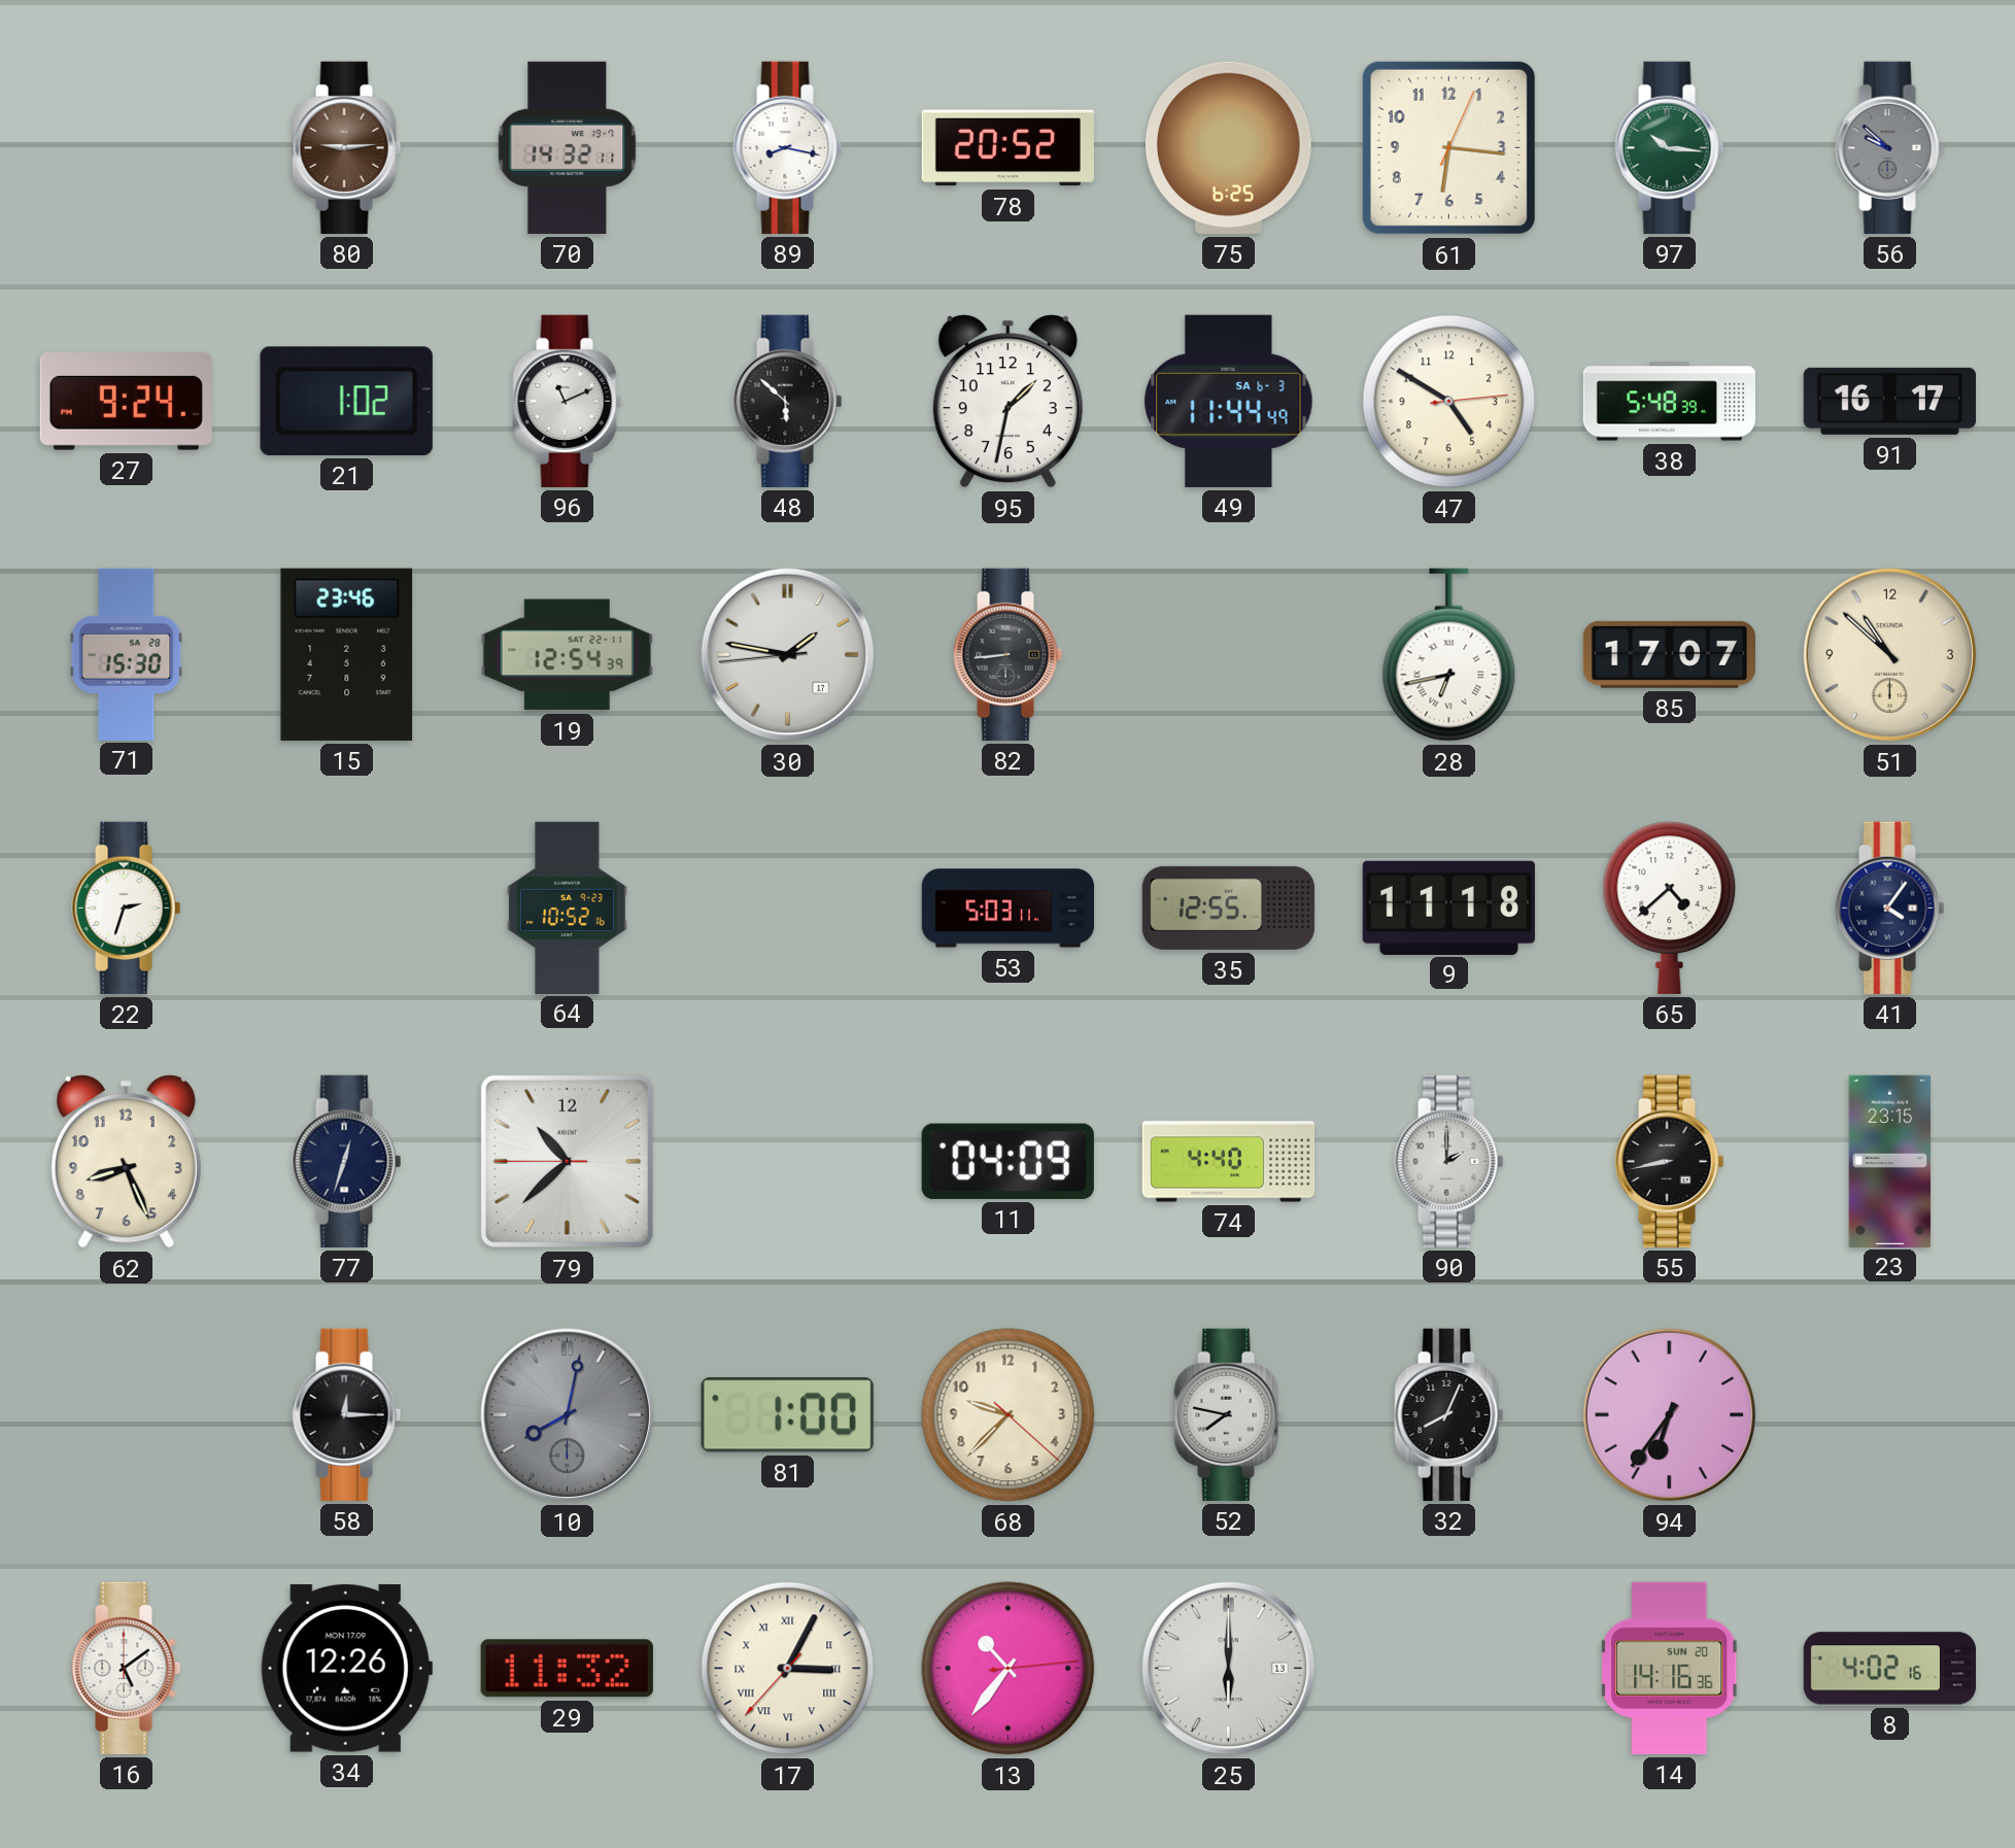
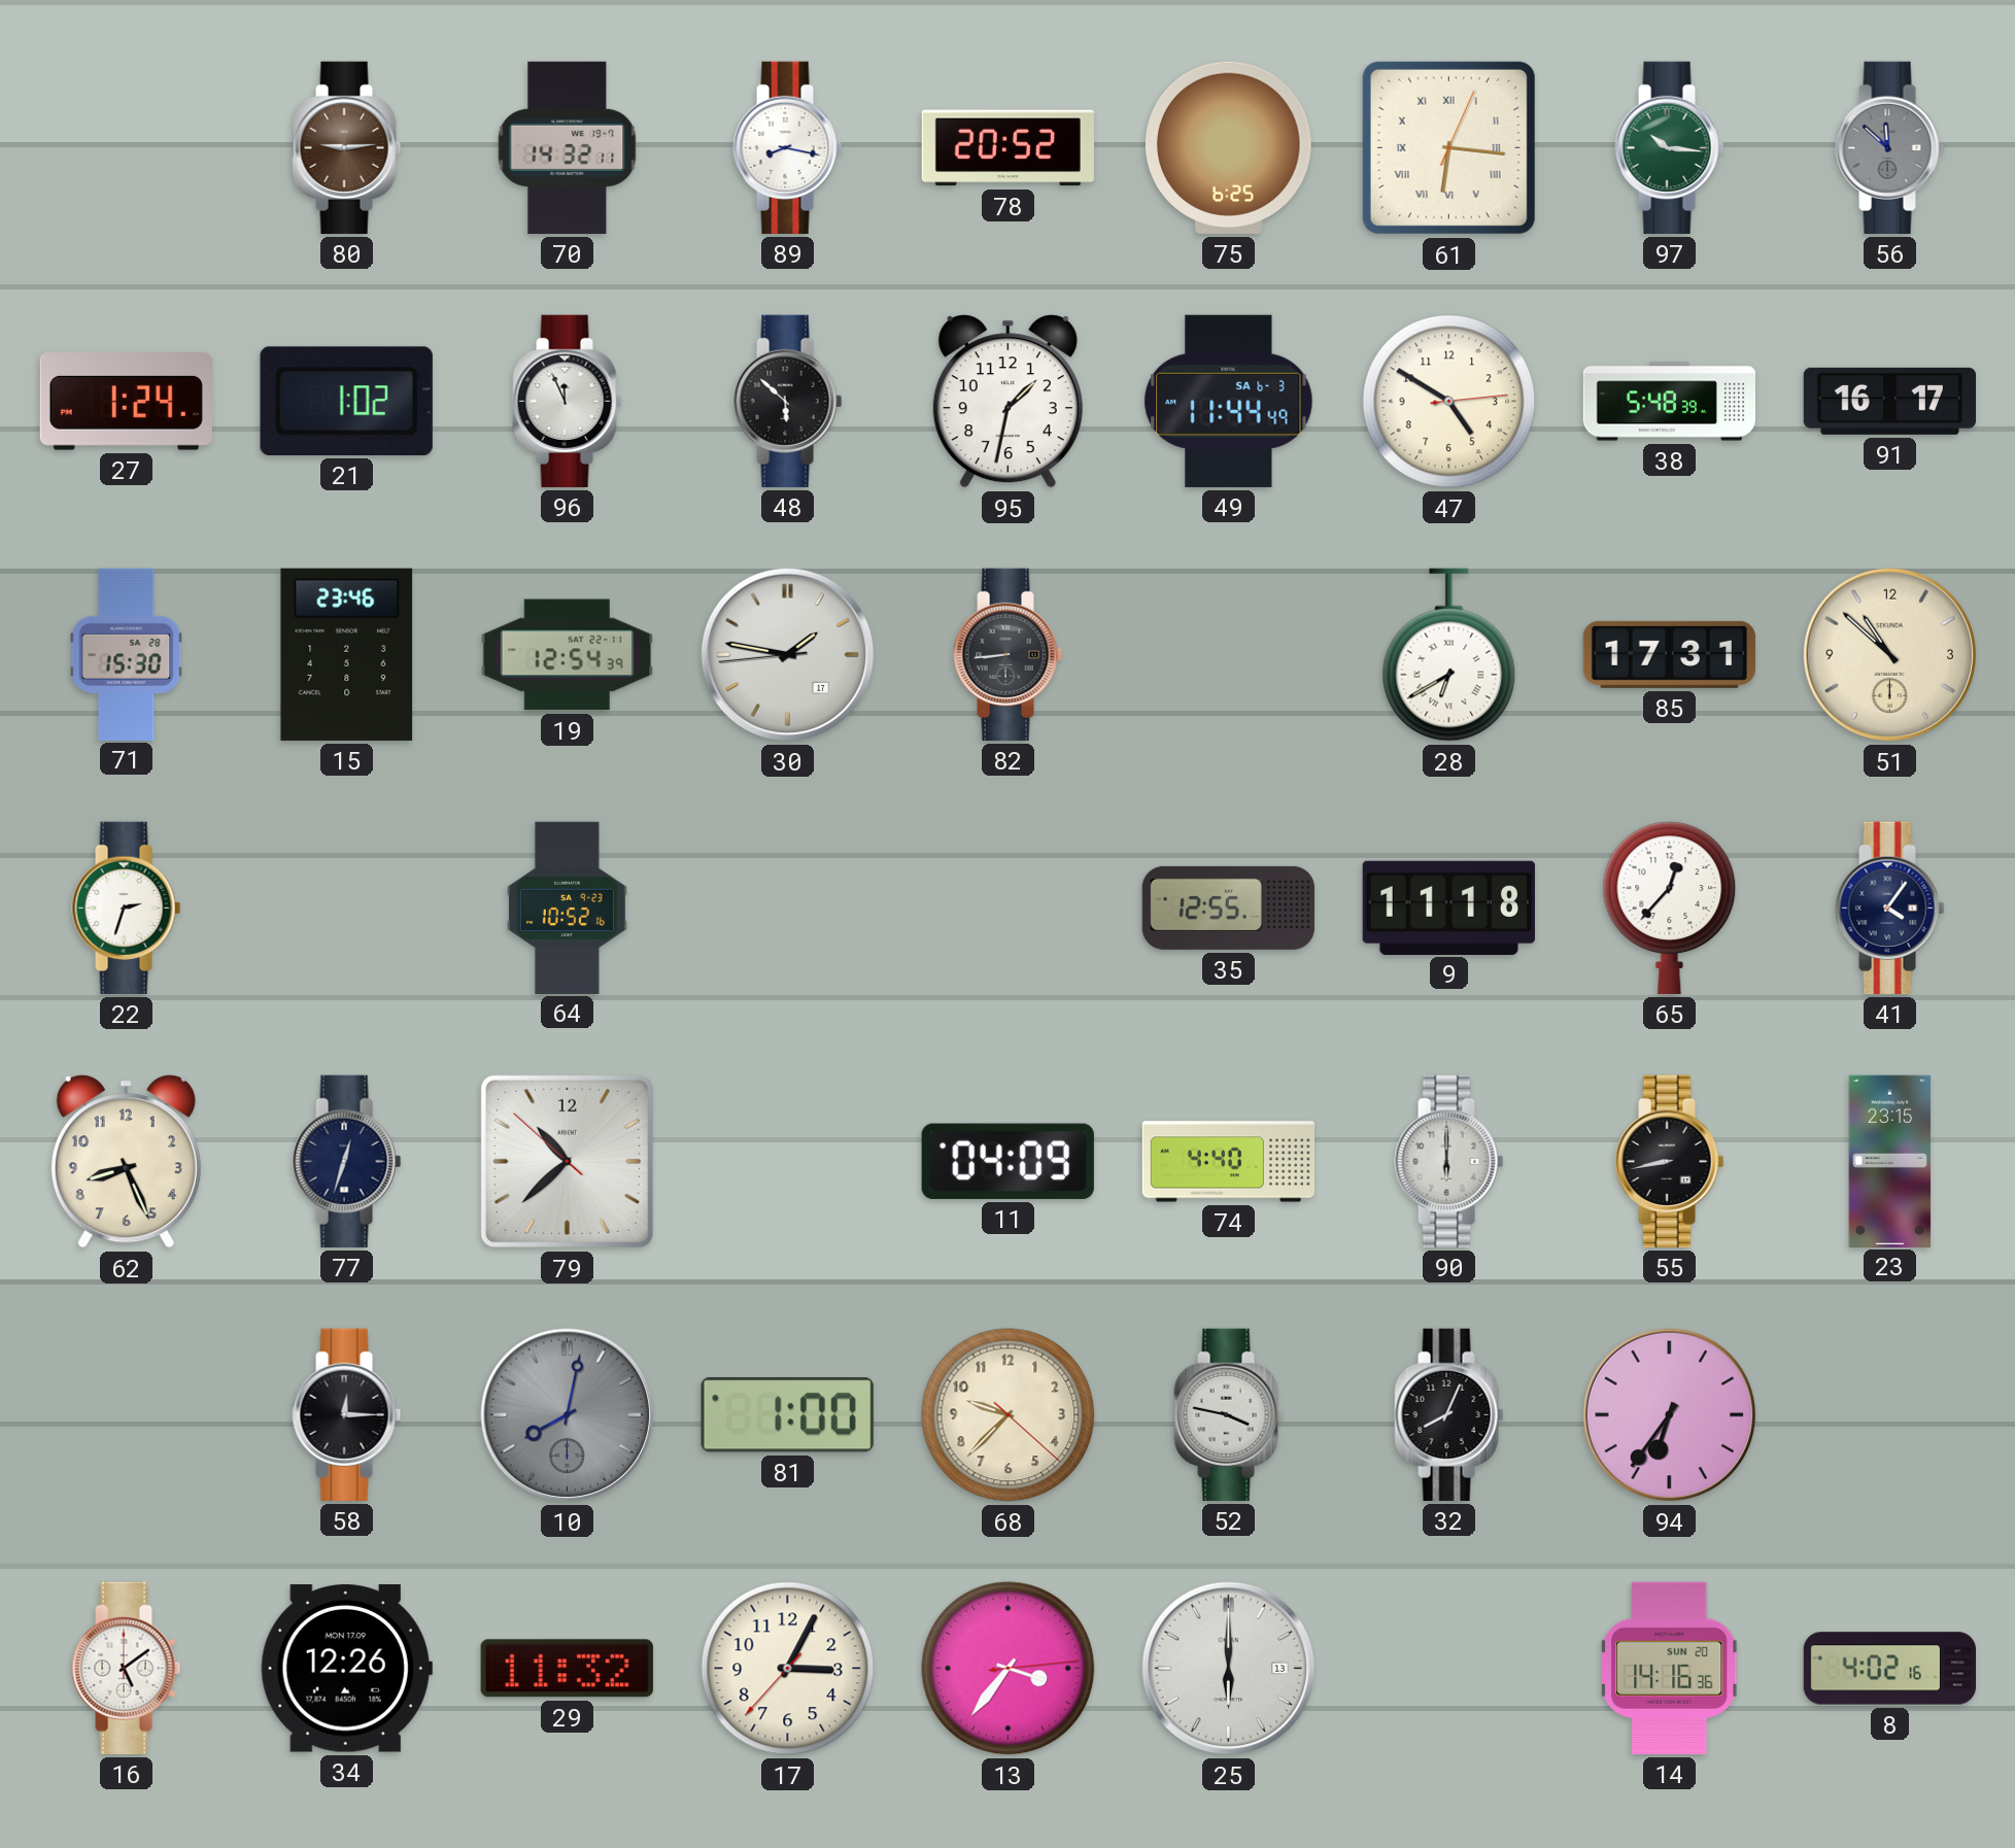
61 numerals: Arabic -> Roman (1448, 147)
56: 9:52 -> 11:52 (1890, 147)
27: 9:24 -> 1:24 (126, 402)
96: 11:11 -> 11:56 (568, 401)
28: 6:43 -> 6:40 (1449, 655)
85: 17:07 -> 17:31 (1669, 654)
53: 5:03 -> none (1009, 909)
65: 4:38 -> 12:37 (1670, 908)
79: 10:37:45 -> 10:37:52 (567, 1161)
90: 2:00 -> 6:00 (1449, 1161)
52: 7:47 -> 3:47 (1229, 1414)
17 numerals: Roman -> Arabic (788, 1669)
13: 10:36 -> 3:36 (1009, 1669)
